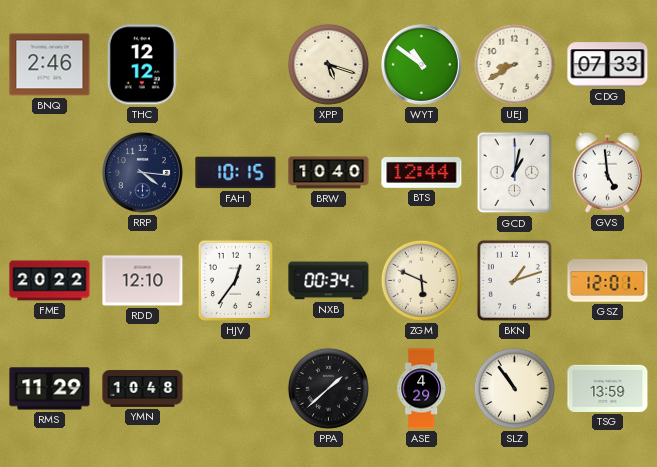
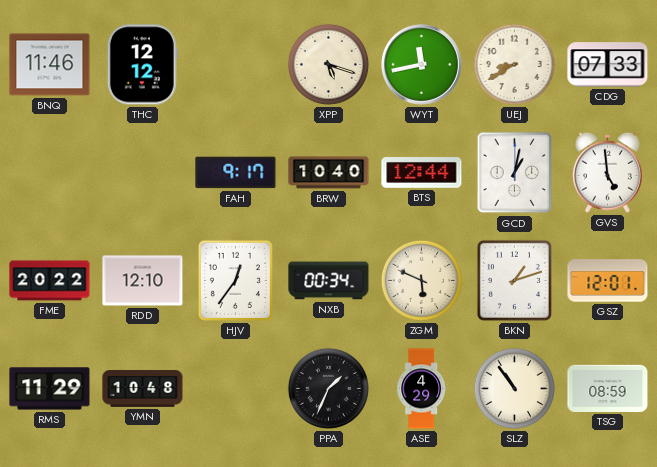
BNQ: 2:46 -> 11:46 (50, 65)
WYT: 10:51 -> 11:43 (421, 64)
RRP: 4:16 -> none (142, 172)
FAH: 10:15 -> 9:17 (236, 173)
PPA: 1:38 -> 1:34 (328, 388)
TSG: 13:59 -> 08:59 (608, 388)
